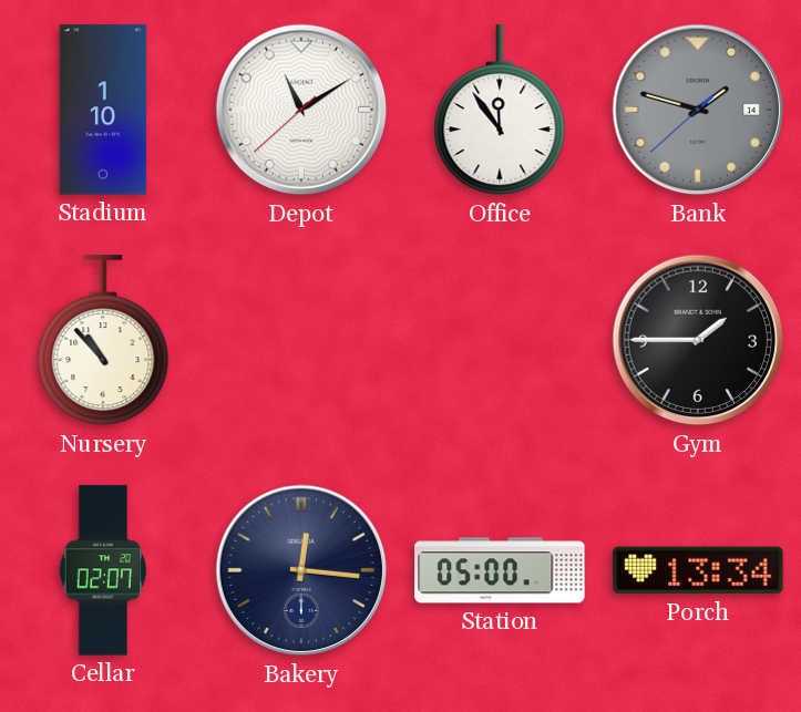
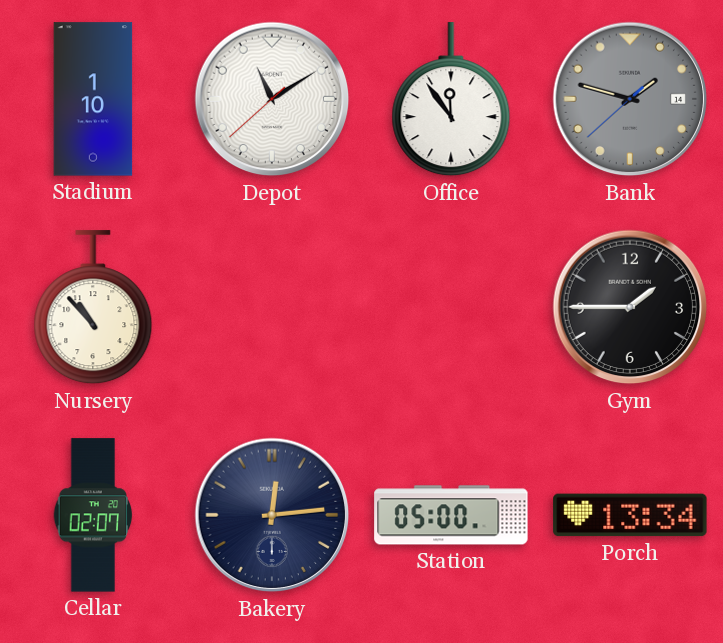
Bakery: 12:16 -> 12:14 (272, 515)
